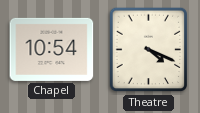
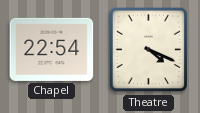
Chapel: 10:54 -> 22:54 (52, 49)
